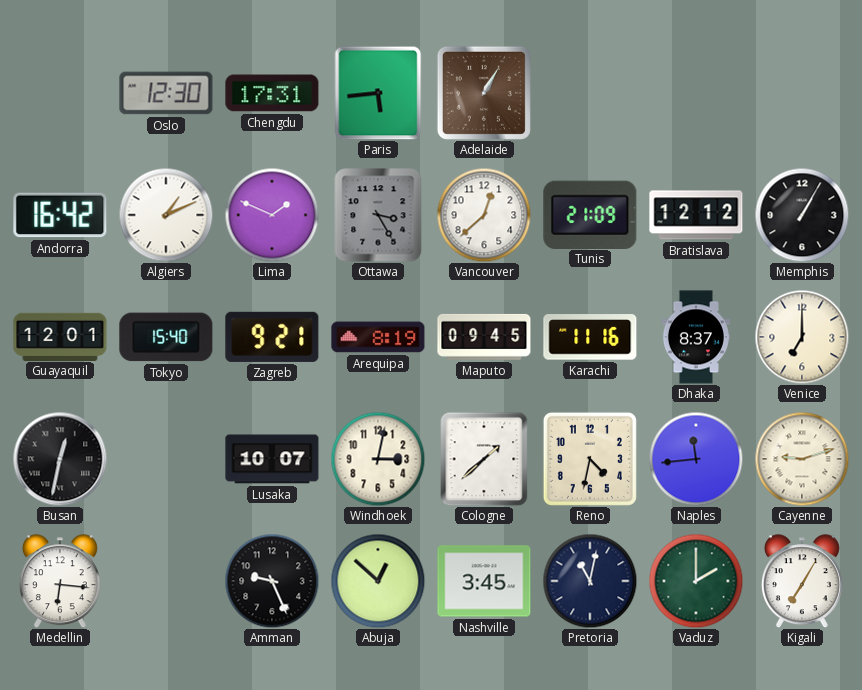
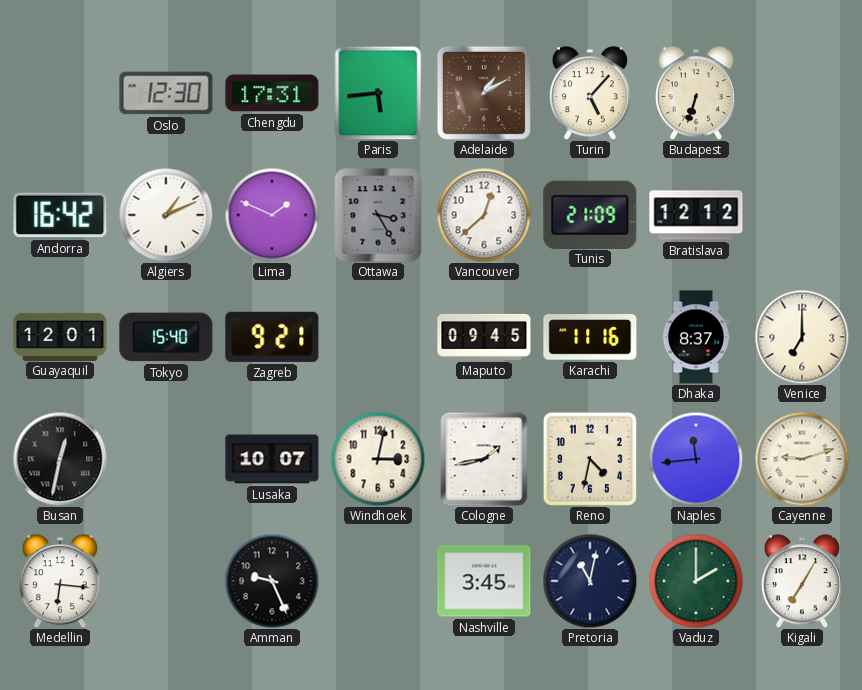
Adelaide: 1:05 -> 1:10 (484, 93)
Turin: none -> 5:07 (590, 93)
Budapest: none -> 6:33 (696, 93)
Memphis: 1:05 -> none (802, 215)
Arequipa: 8:19 -> none (378, 337)
Cologne: 1:38 -> 1:43 (484, 459)
Abuja: 12:52 -> none (378, 581)
